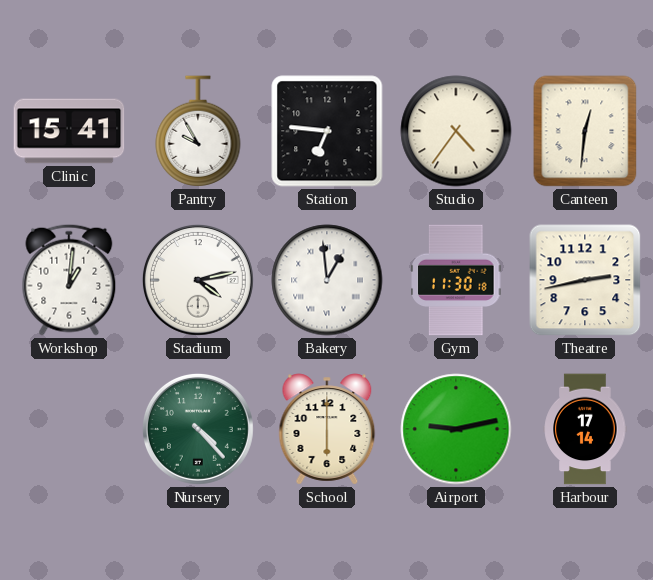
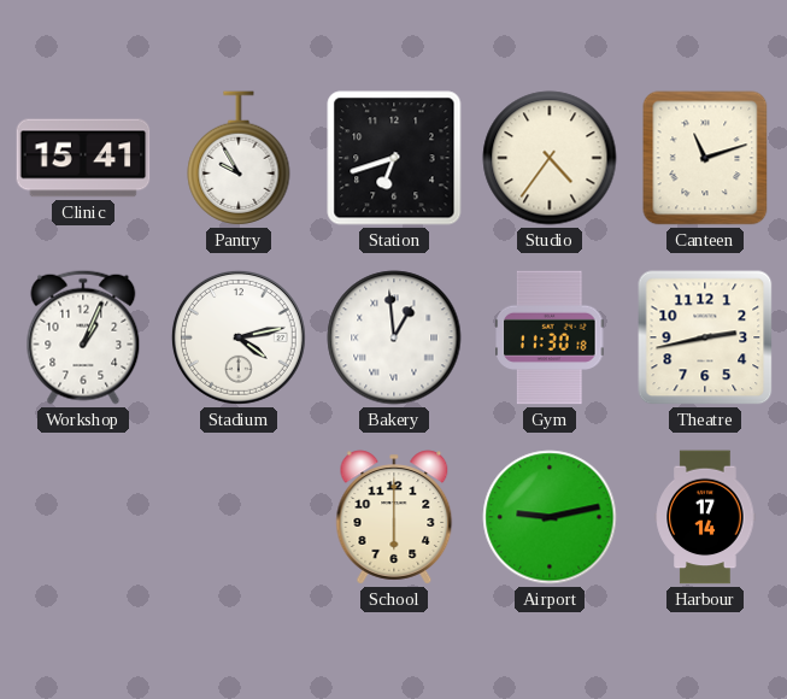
Station: 6:46 -> 6:42 (394, 158)
Canteen: 12:31 -> 11:12 (705, 158)
Workshop: 1:01 -> 1:04 (83, 337)
Nursery: 4:23 -> none (198, 429)
